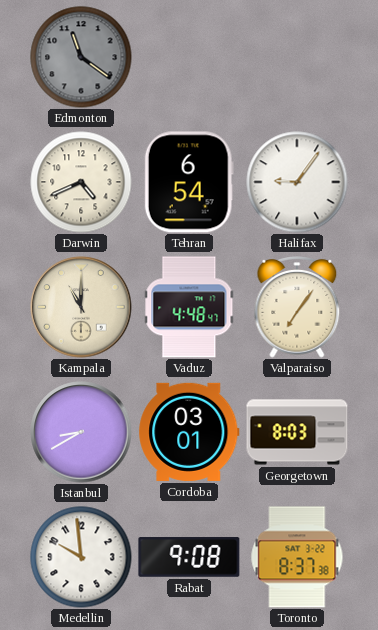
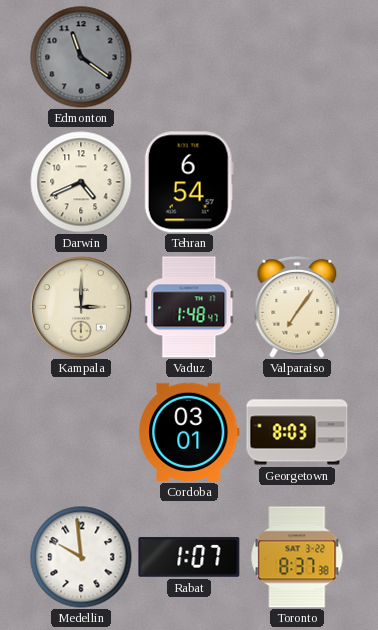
Halifax: 9:06 -> none (297, 182)
Kampala: 11:00 -> 3:00 (81, 307)
Vaduz: 4:48 -> 1:48 (189, 307)
Istanbul: 8:40 -> none (81, 432)
Rabat: 9:08 -> 1:07 (189, 557)
